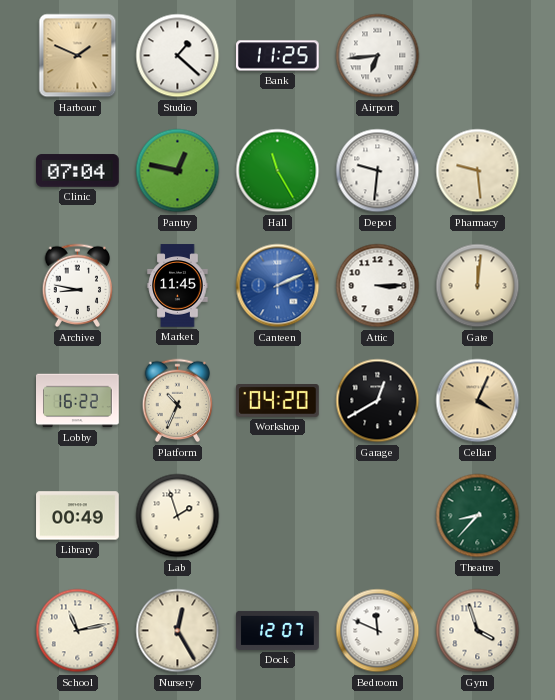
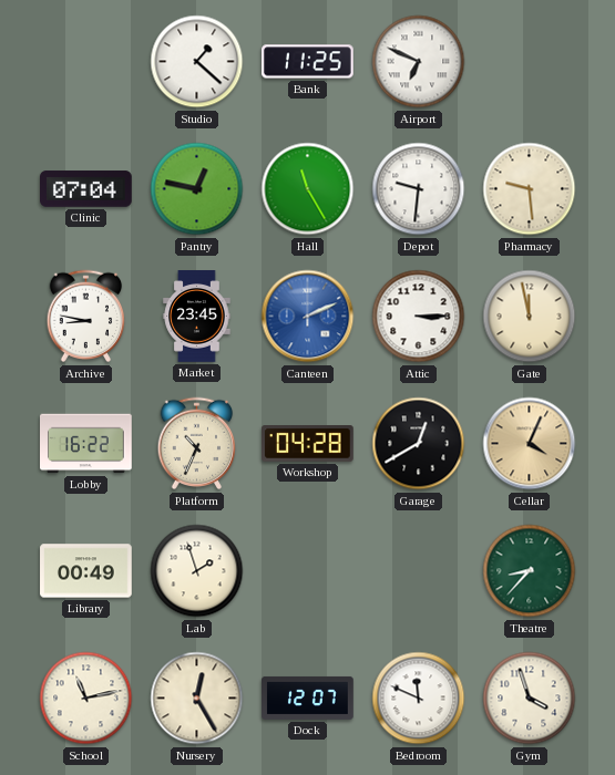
Harbour: 1:49 -> none (78, 56)
Airport: 6:44 -> 6:49 (419, 62)
Market: 11:45 -> 23:45 (197, 317)
Gate: 12:01 -> 11:58 (530, 317)
Workshop: 04:20 -> 04:28 (308, 444)
